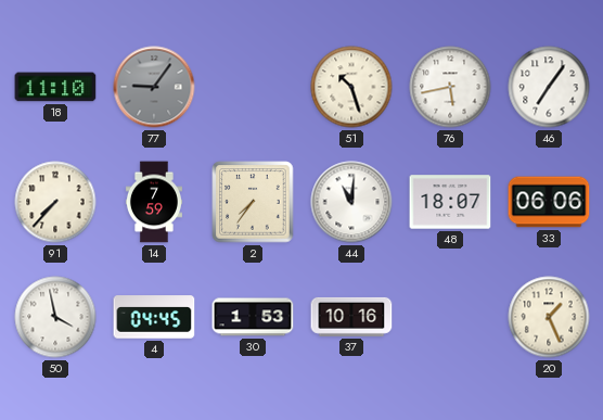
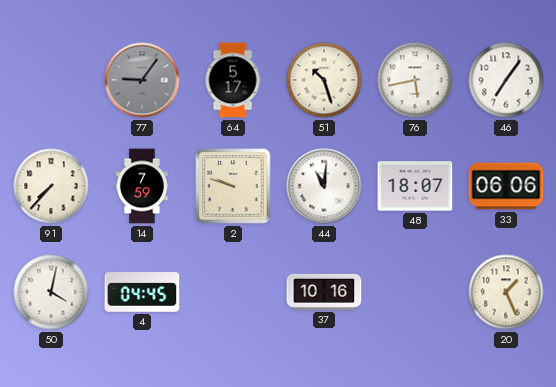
18: 11:10 -> none (55, 87)
64: none -> 5:17 (233, 80)
2: 7:36 -> 9:48 (233, 186)
50: 3:58 -> 4:02 (51, 292)
30: 1:53 -> none (253, 317)
